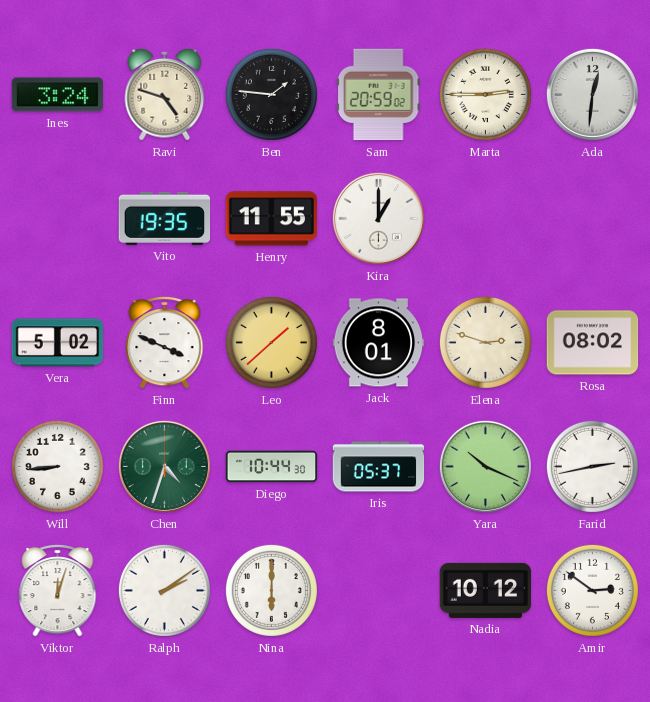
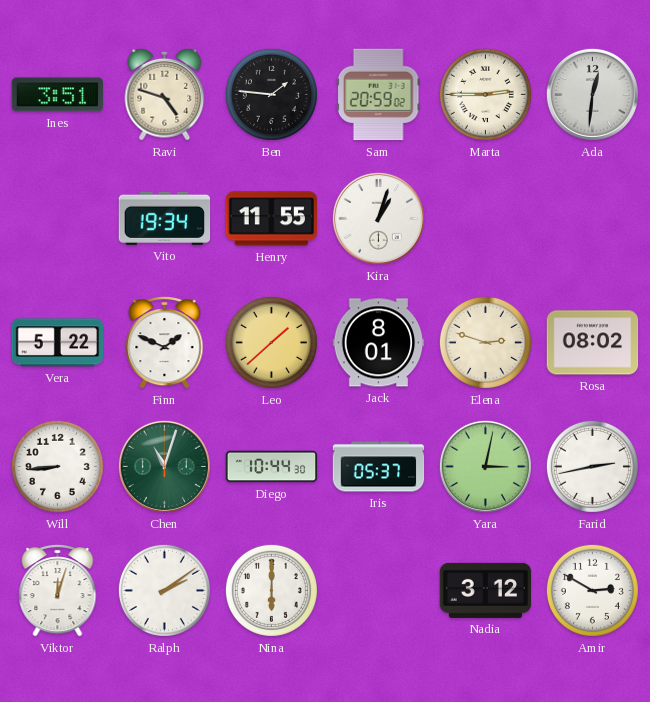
Ines: 3:24 -> 3:51 (58, 95)
Vito: 19:35 -> 19:34 (165, 218)
Kira: 1:00 -> 1:03 (378, 218)
Vera: 5:02 -> 5:22 (58, 343)
Finn: 3:49 -> 1:49 (165, 343)
Chen: 4:33 -> 11:03 (164, 466)
Yara: 10:19 -> 3:02 (485, 466)
Nadia: 10:12 -> 3:12 (486, 590)
Amir: 2:51 -> 2:50 (592, 590)
